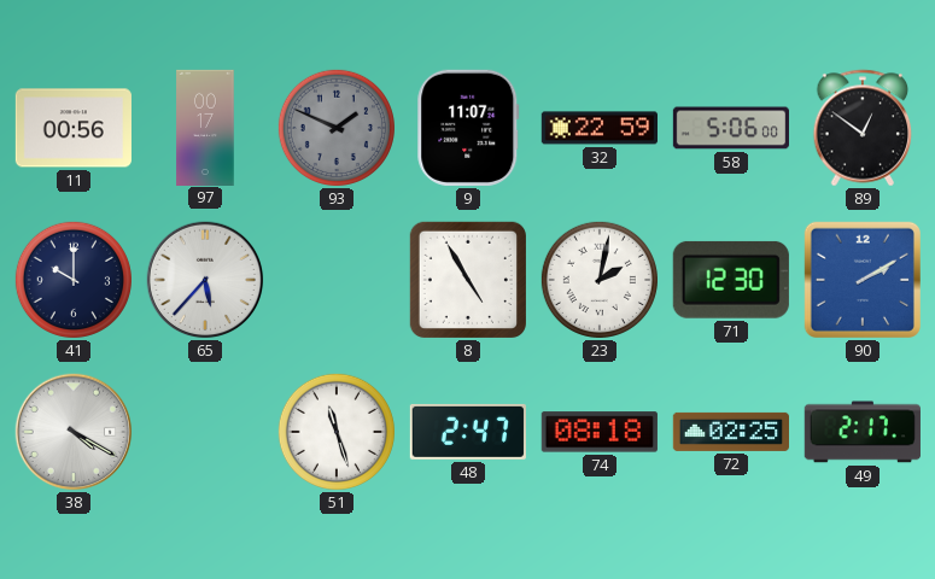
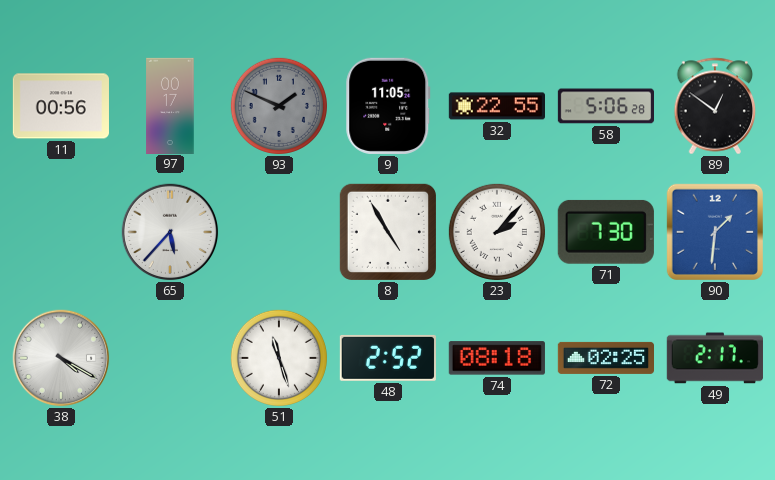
9: 11:07 -> 11:05 (388, 106)
32: 22:59 -> 22:55 (496, 106)
58: 5:06:00 -> 5:06:28 (605, 106)
41: 10:00 -> none (74, 280)
23: 2:02 -> 2:07 (497, 232)
71: 12:30 -> 7:30 (606, 232)
90: 2:10 -> 1:31 (715, 232)
48: 2:47 -> 2:52 (388, 358)
